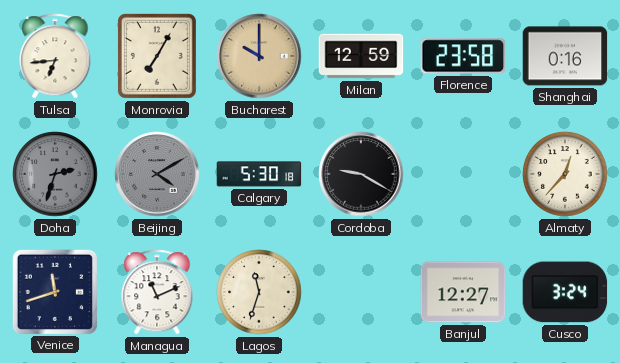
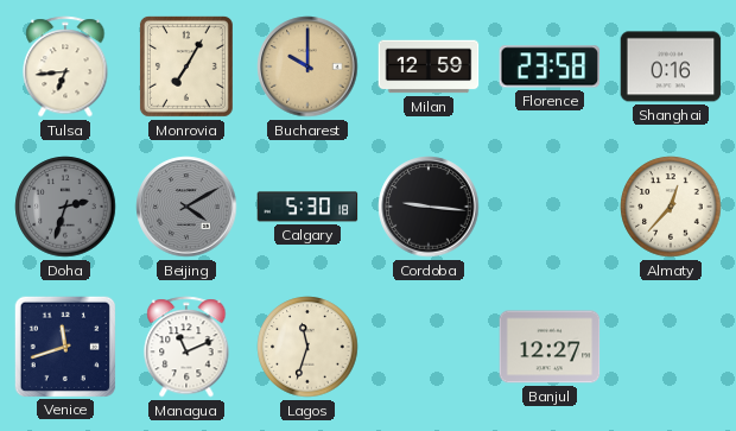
Cordoba: 9:20 -> 9:16 (429, 207)
Cusco: 3:24 -> none (565, 292)
